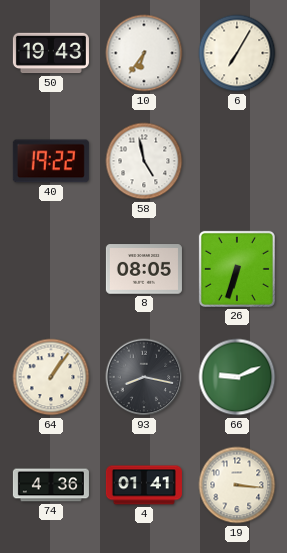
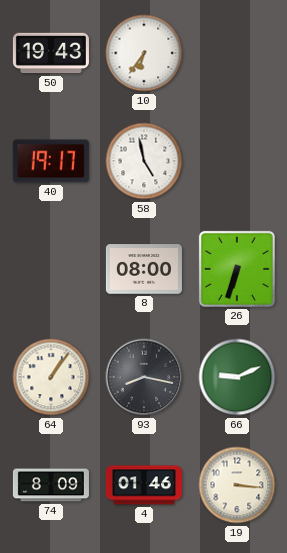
6: 7:05 -> none (237, 53)
40: 19:22 -> 19:17 (51, 161)
8: 08:05 -> 08:00 (144, 269)
74: 4:36 -> 8:09 (51, 485)
4: 01:41 -> 01:46 (144, 485)
